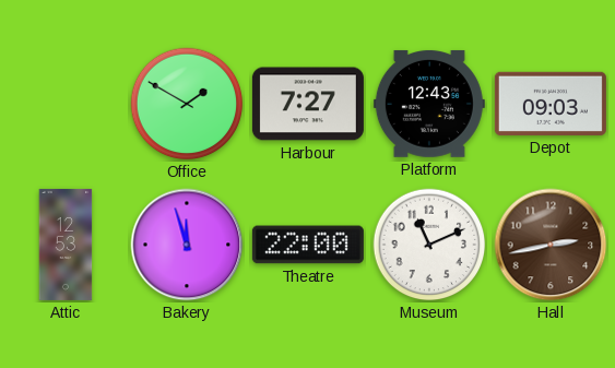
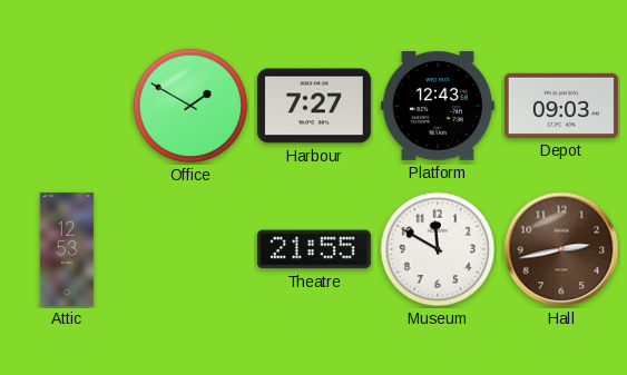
Bakery: 11:57 -> none (187, 245)
Theatre: 22:00 -> 21:55 (314, 249)
Museum: 11:11 -> 11:50 (438, 249)
